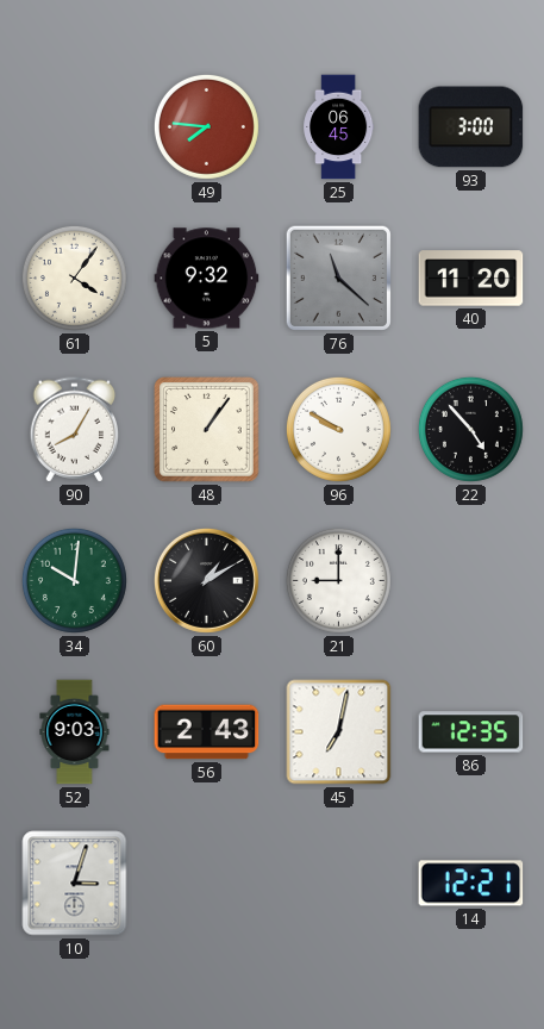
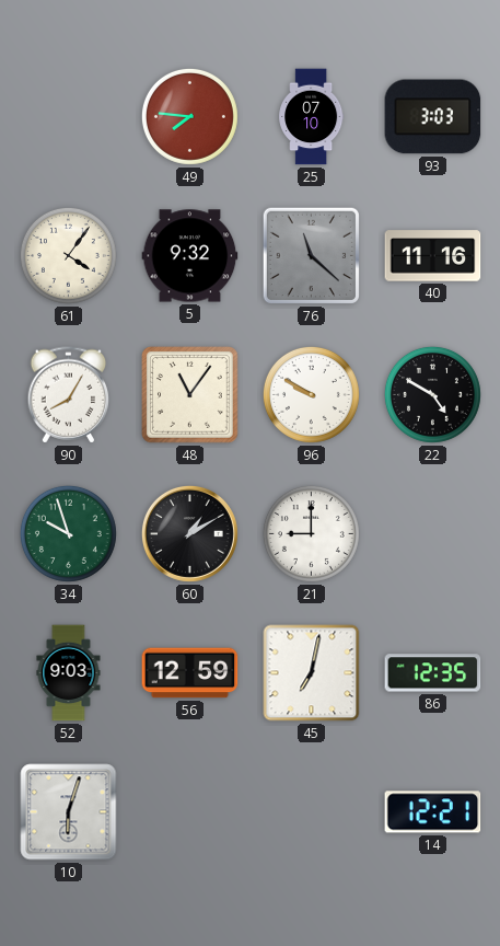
25: 06:45 -> 07:10 (312, 117)
93: 3:00 -> 3:03 (433, 117)
40: 11:20 -> 11:16 (433, 256)
48: 1:06 -> 11:06 (190, 395)
22: 4:53 -> 4:50 (432, 394)
34: 10:01 -> 9:57 (68, 533)
56: 2:43 -> 12:59 (190, 673)
10: 3:03 -> 6:03 (69, 812)
